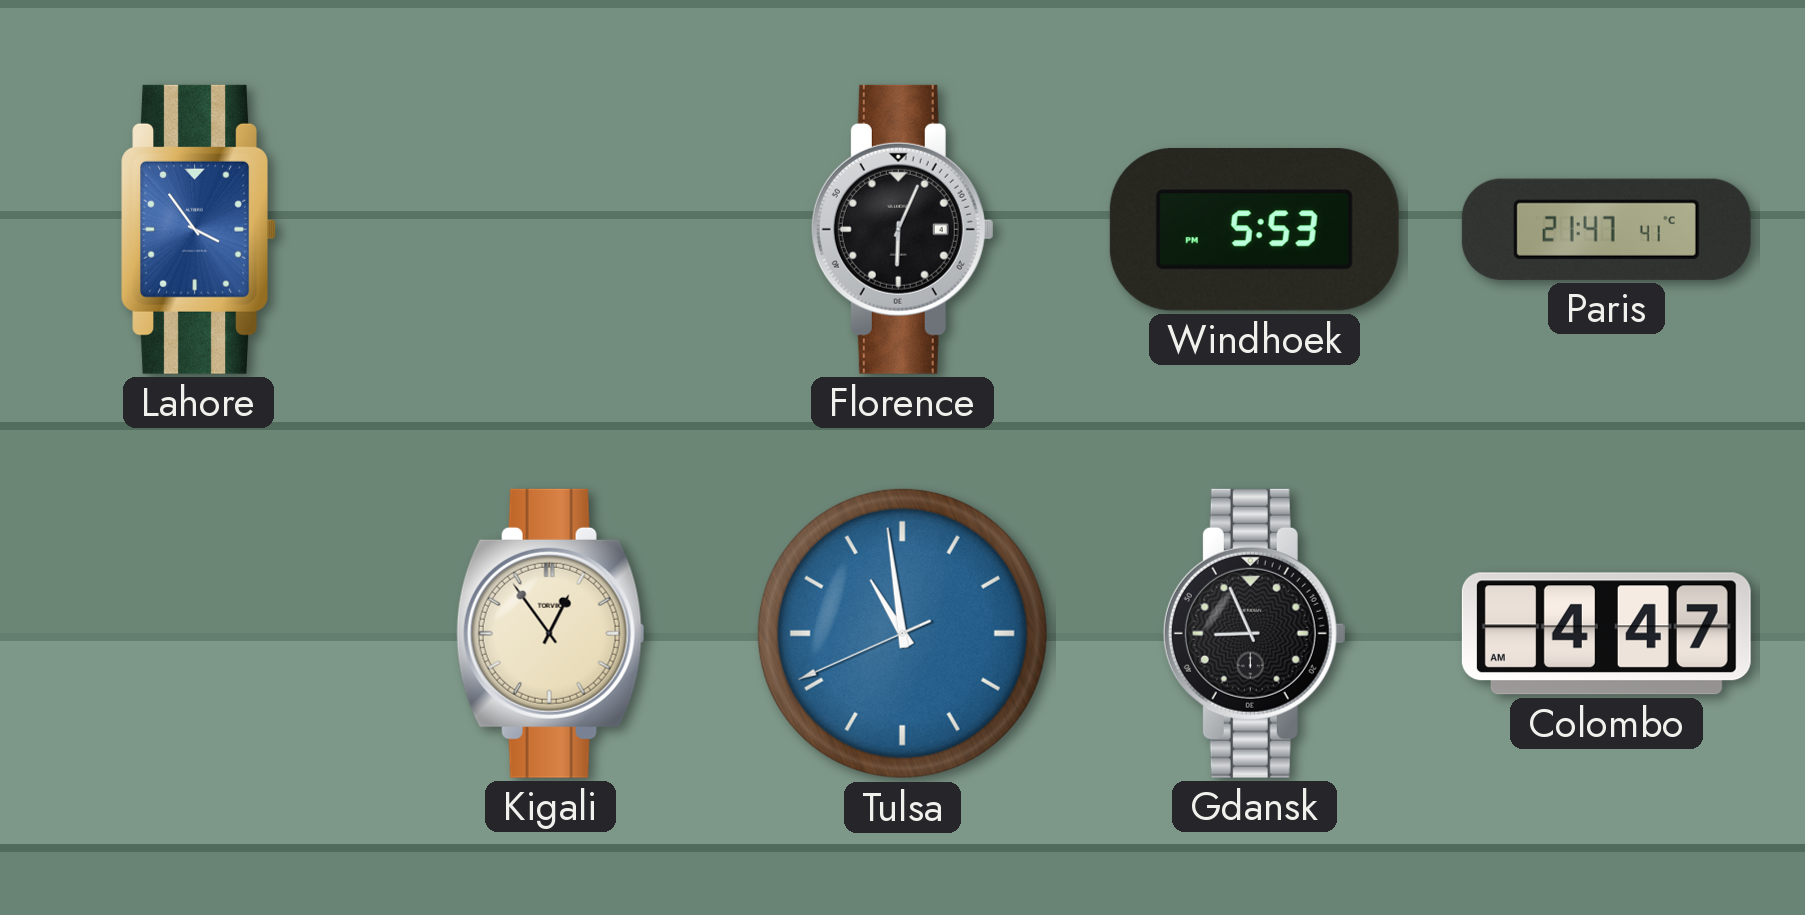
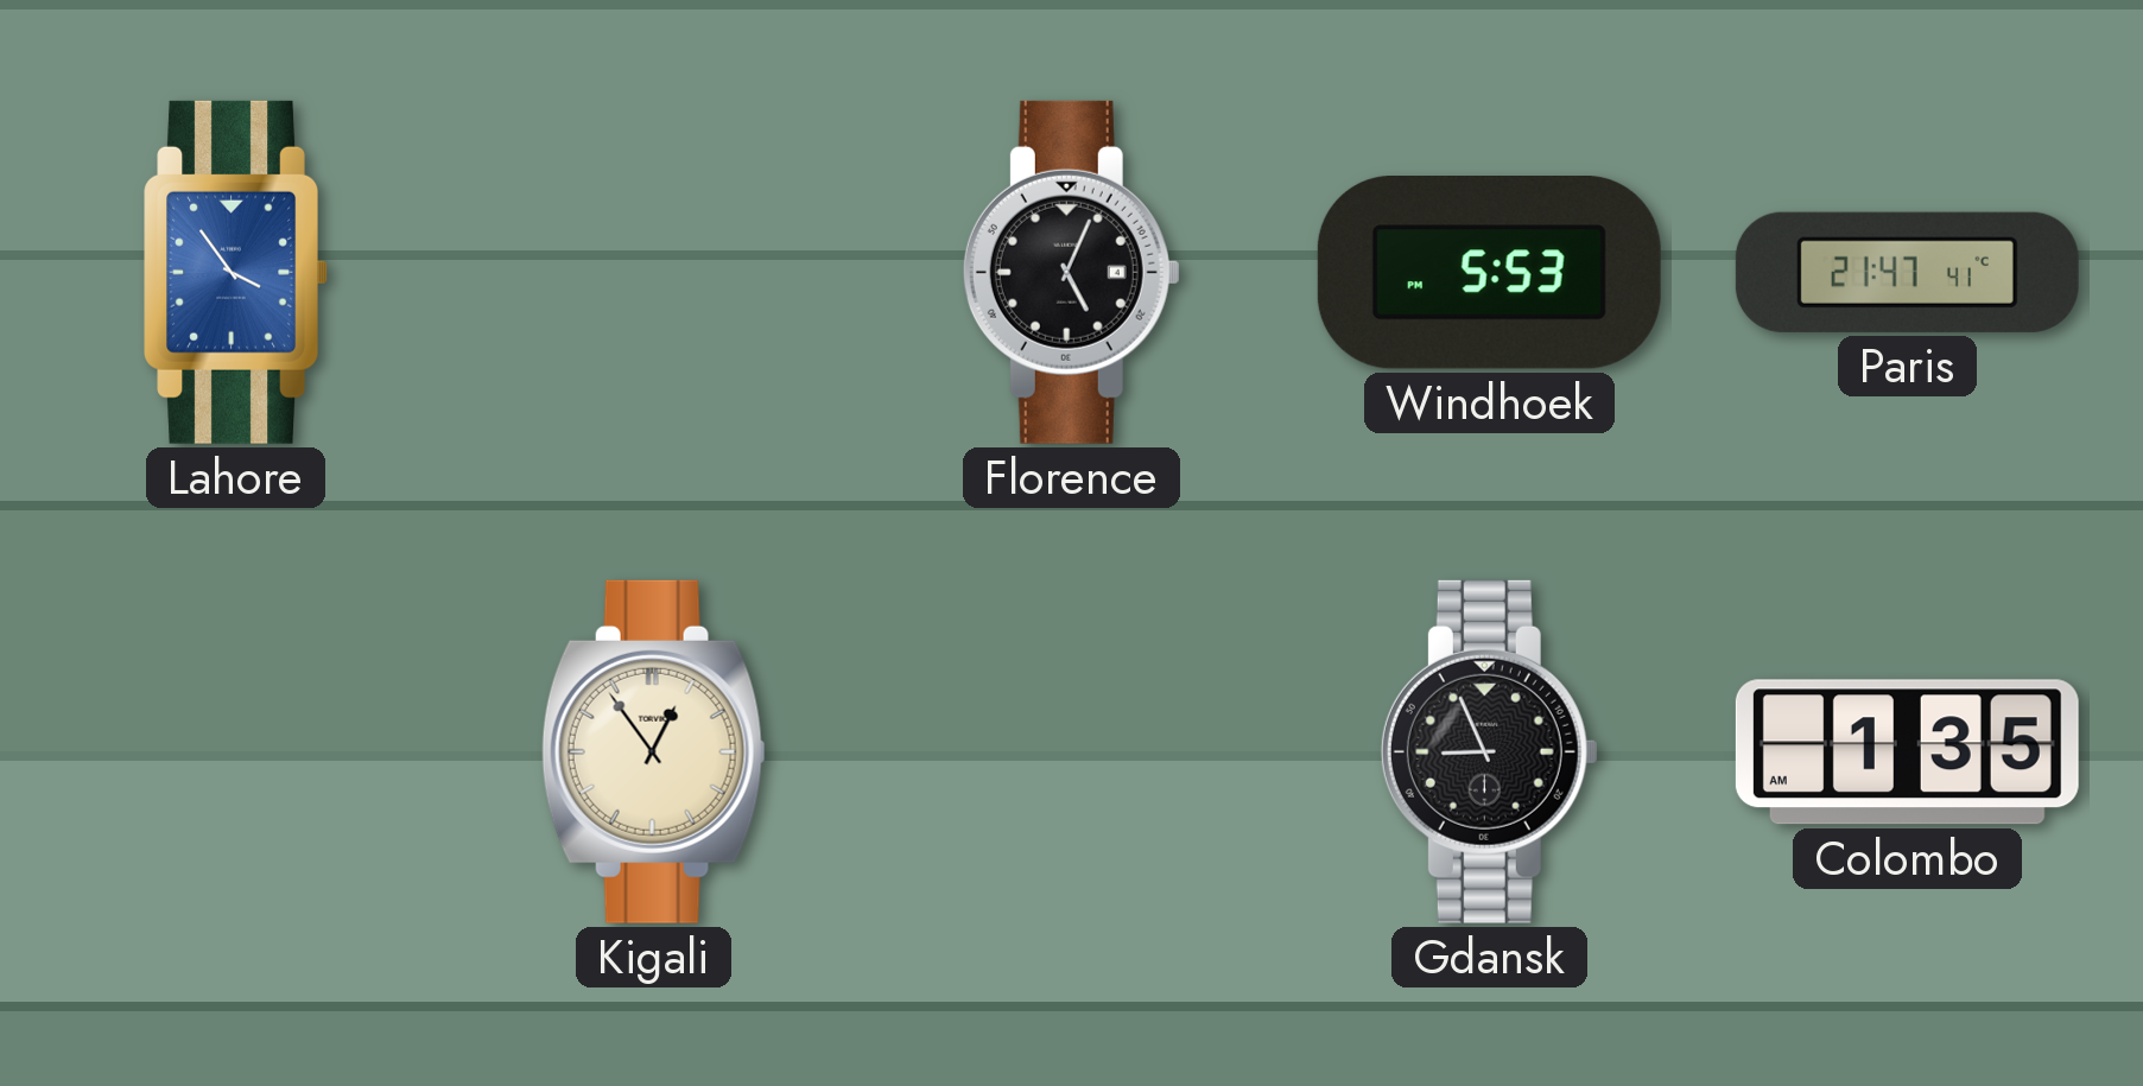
Florence: 6:04 -> 5:04 (1071, 272)
Tulsa: 10:58 -> none (902, 633)
Colombo: 4:47 -> 1:35 (1907, 752)
